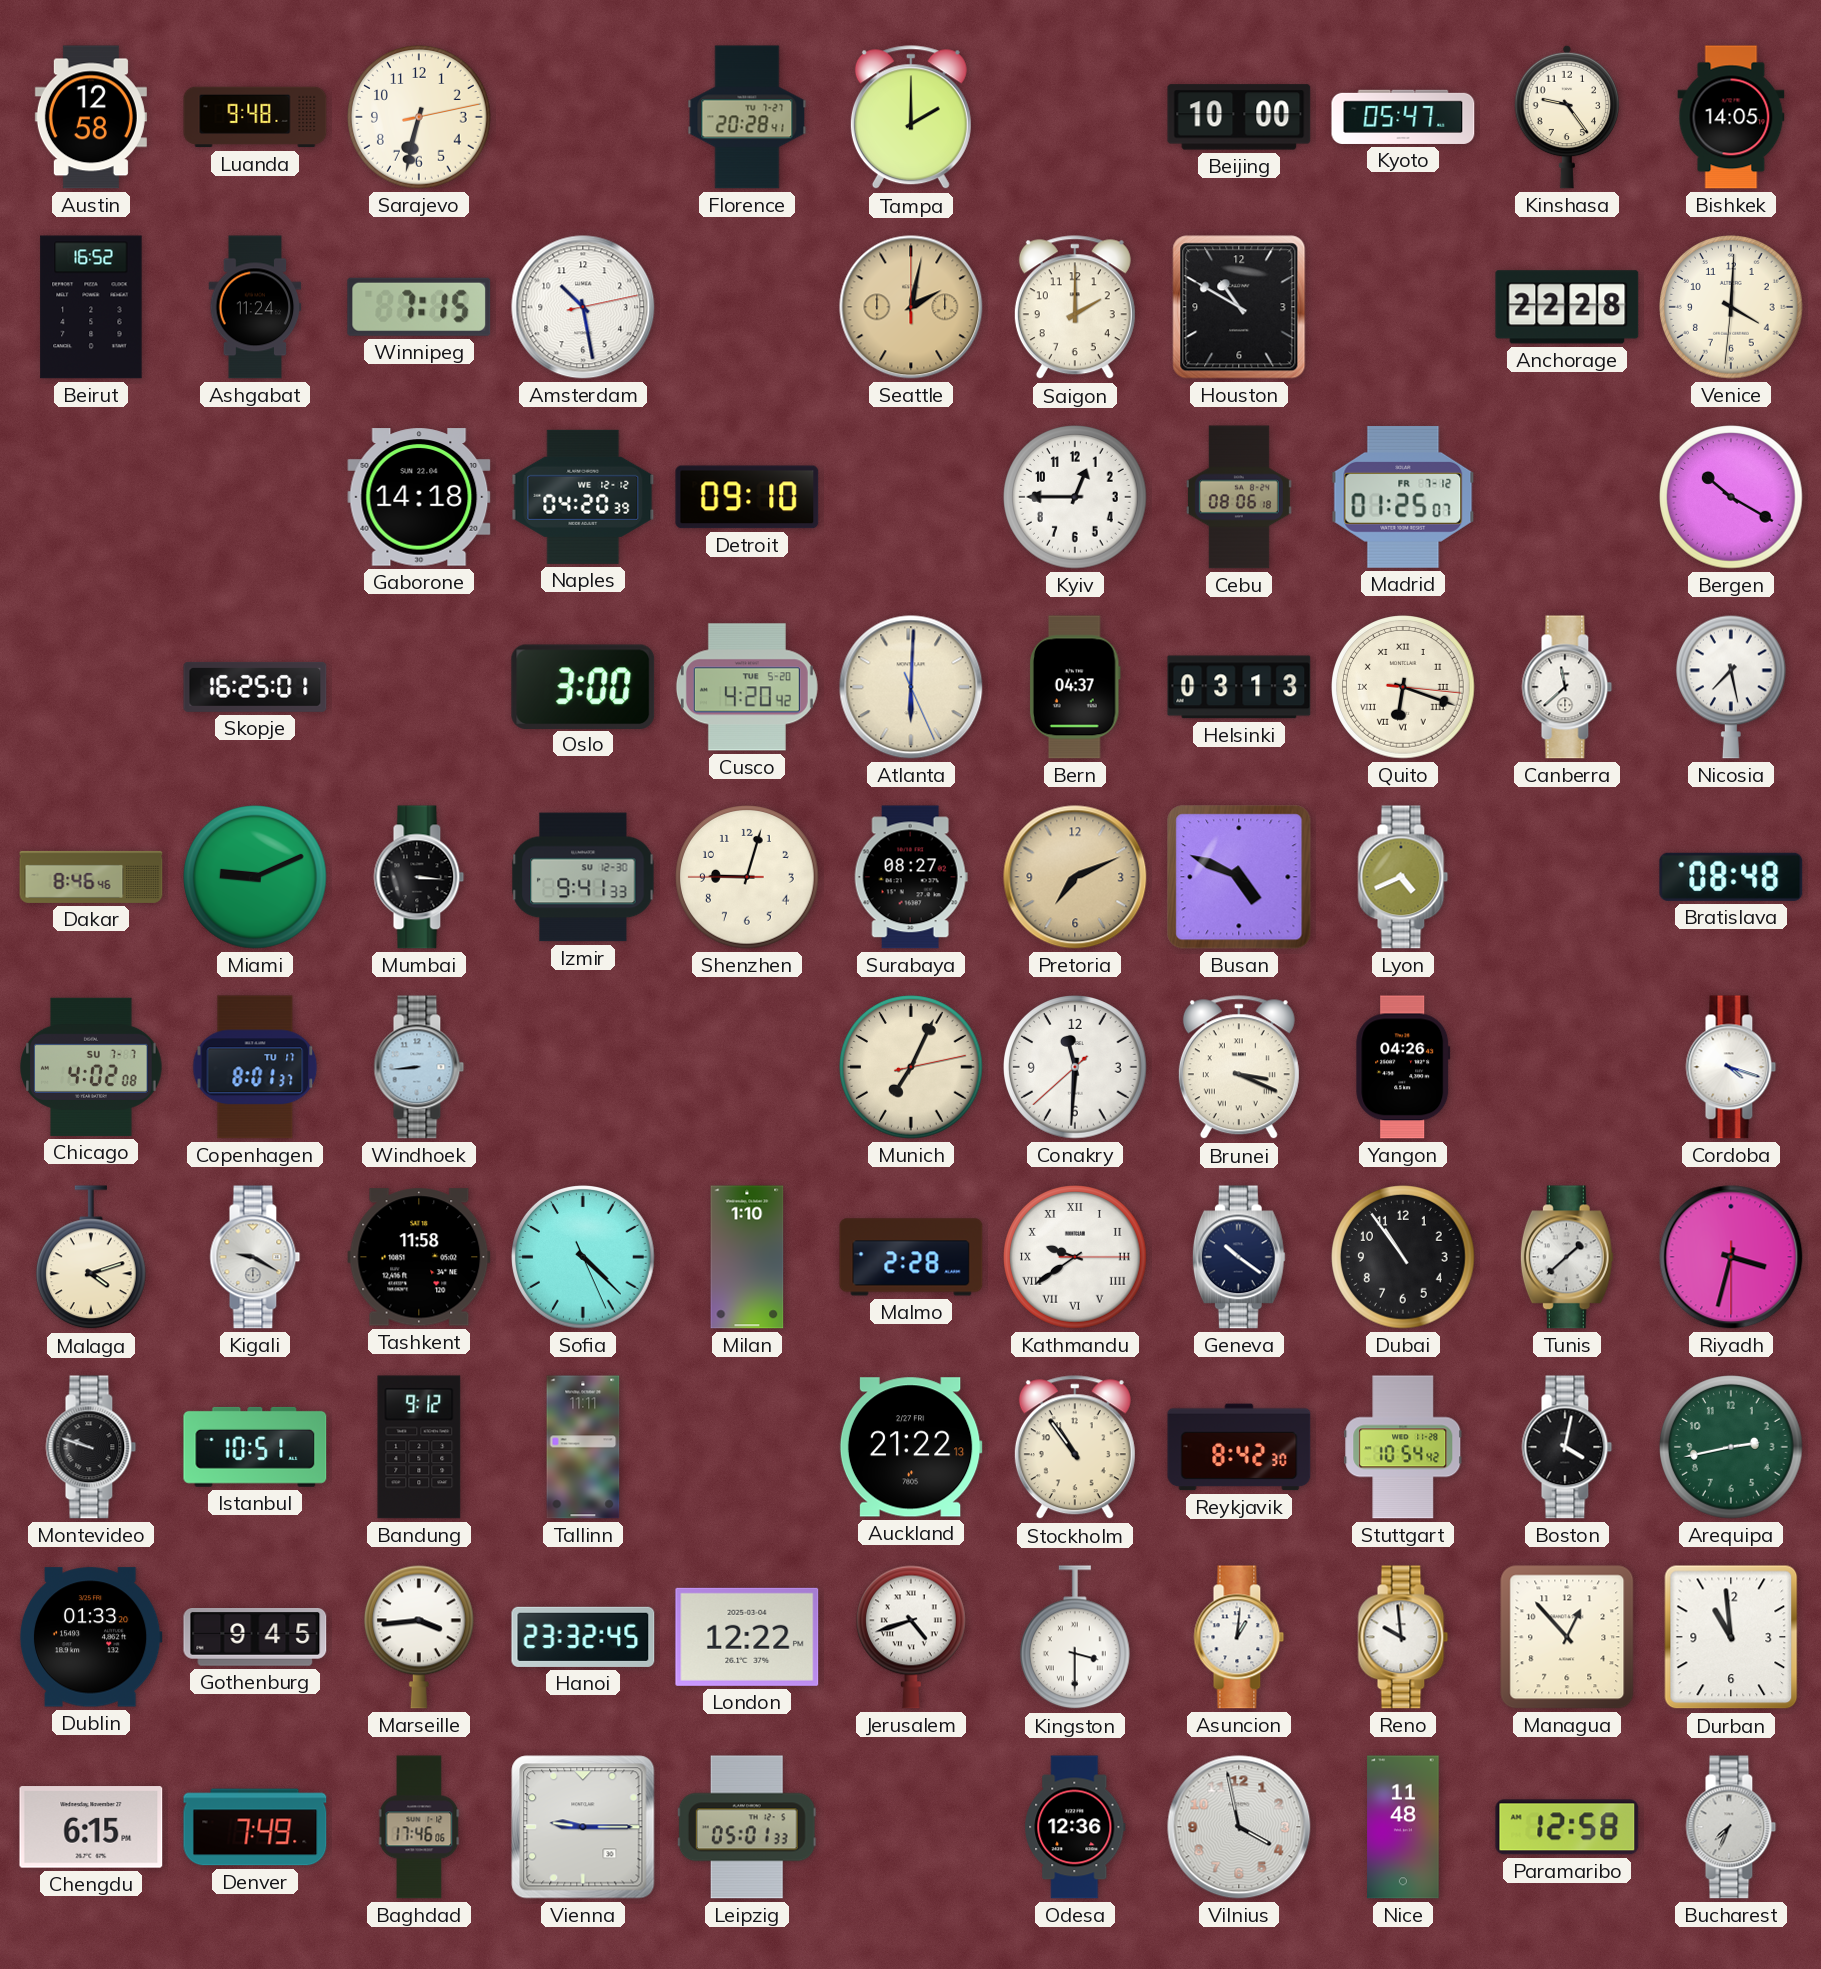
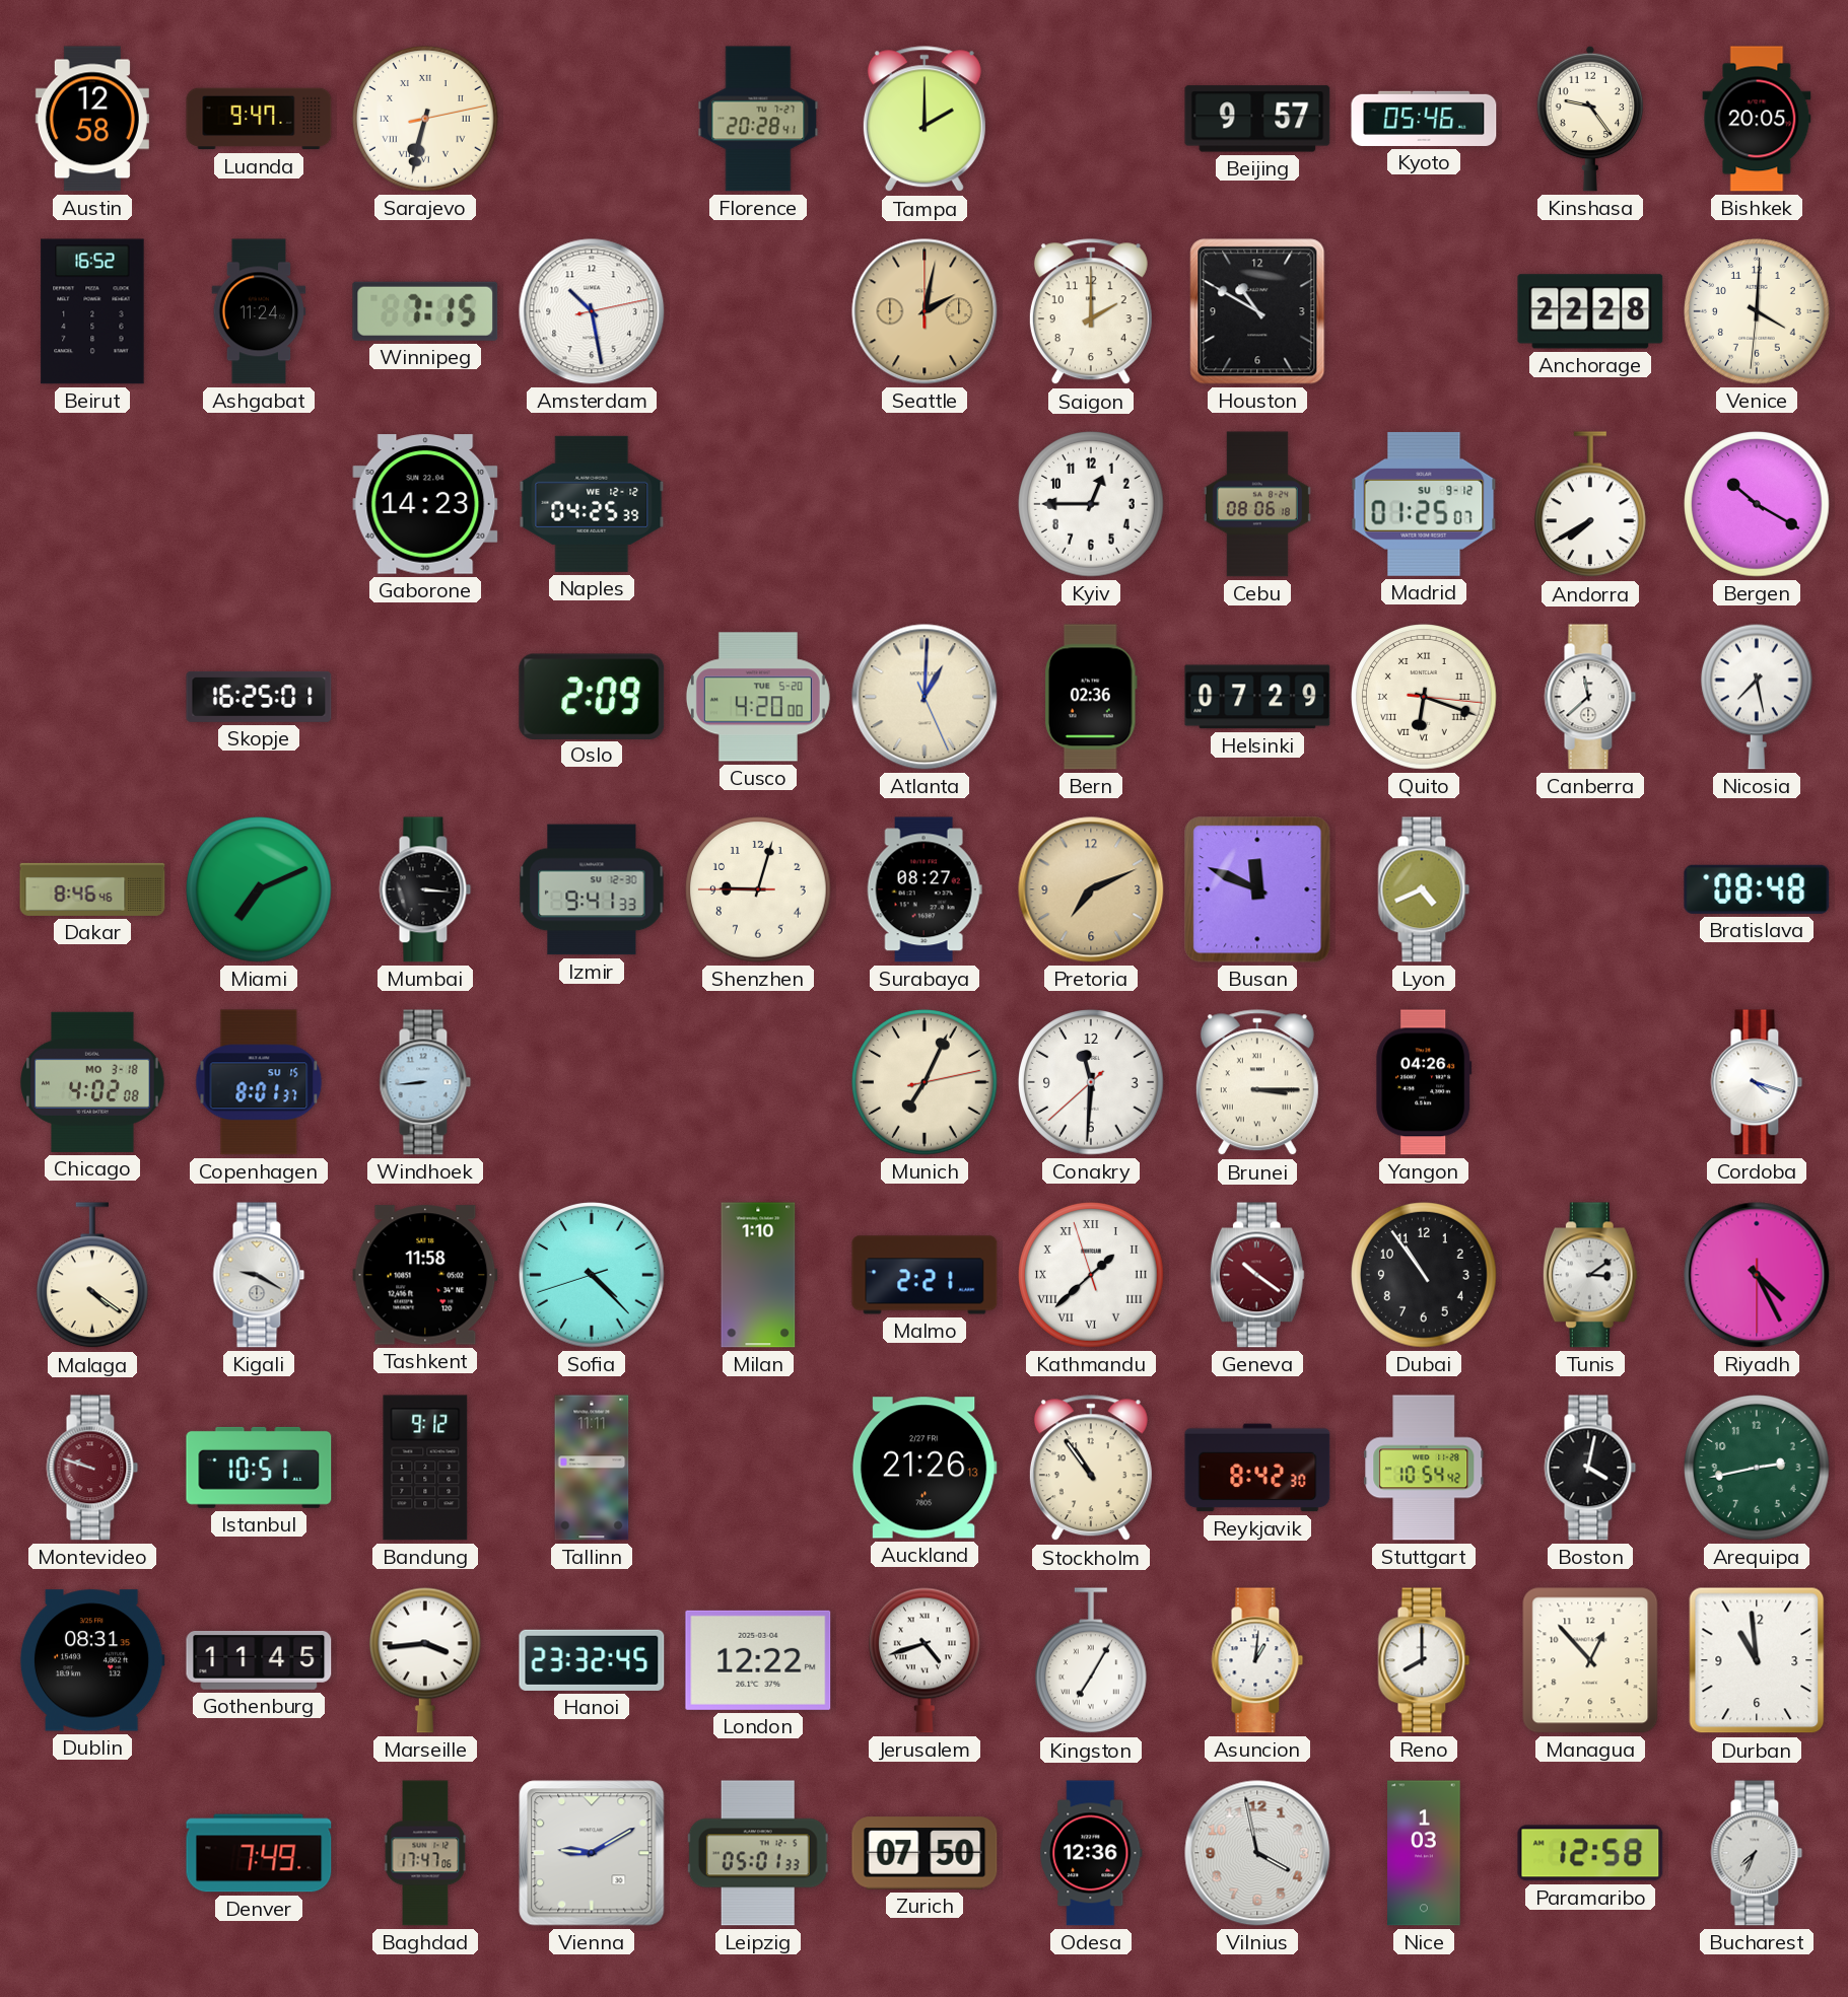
Luanda: 9:48 -> 9:47 (259, 119)
Sarajevo numerals: Arabic -> Roman (426, 120)
Beijing: 10:00 -> 9:57 (1257, 119)
Kyoto: 05:47 -> 05:46 (1424, 119)
Bishkek: 14:05 -> 20:05 (1757, 119)
Gaborone: 14:18 -> 14:23 (425, 504)
Naples: 04:20 -> 04:25 (592, 504)
Detroit: 09:10 -> none (747, 497)
Madrid date: FR 7-12 -> SU 9-12 (1424, 504)
Andorra: none -> 7:40 (1590, 505)
Oslo: 3:00 -> 2:09 (592, 696)
Cusco: 4:20:42 -> 4:20:00 (758, 697)
Atlanta: 6:00 -> 1:00 (925, 697)
Bern: 04:37 -> 02:36 (1091, 697)
Helsinki: 03:13 -> 07:29 (1257, 697)
Miami: 9:11 -> 7:11 (260, 890)
Busan: 4:49 -> 11:49 (1257, 889)
Chicago date: SU 7-7 -> MO 3-18 (92, 1082)
Copenhagen date: TU 17 -> SU 15 (259, 1082)
Brunei: 3:19 -> 3:15 (1257, 1083)
Malaga: 4:12 -> 4:21 (92, 1276)
Sofia: 4:22:26 -> 4:22:42 (593, 1276)
Malmo: 2:28 -> 2:21 (925, 1275)
Kathmandu: 9:39 -> 1:37 (1092, 1276)
Geneva dial: navy -> burgundy (1257, 1275)
Tunis: 1:38 -> 3:09 (1590, 1275)
Riyadh: 3:32 -> 4:25 (1757, 1275)
Montevideo dial: black -> burgundy (92, 1468)
Auckland: 21:22 -> 21:26 (925, 1468)
Dublin: 01:33 -> 08:31 (92, 1660)
Gothenburg: 9:45 -> 11:45 (259, 1661)
Kingston: 3:30 -> 7:05 (1091, 1661)
Reno: 9:59 -> 8:00 (1424, 1660)
Chengdu: 6:15 -> none (91, 1827)
Baghdad: 17:46 -> 17:47 (425, 1853)
Vienna: 9:15 -> 9:10 (592, 1853)
Zurich: none -> 07:50 (925, 1853)
Nice: 11:48 -> 1:03 (1424, 1853)
